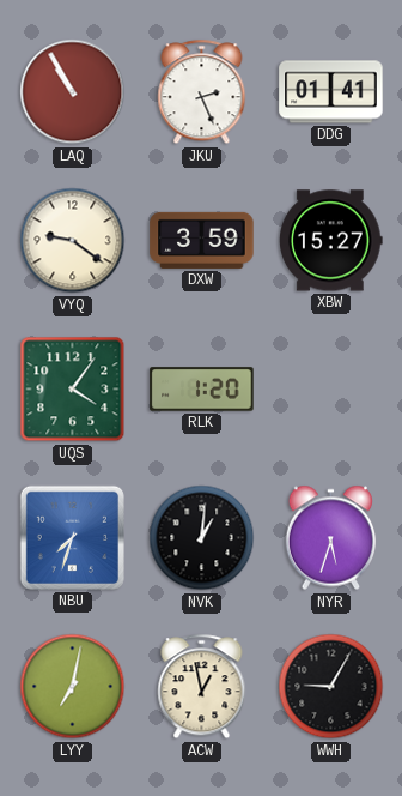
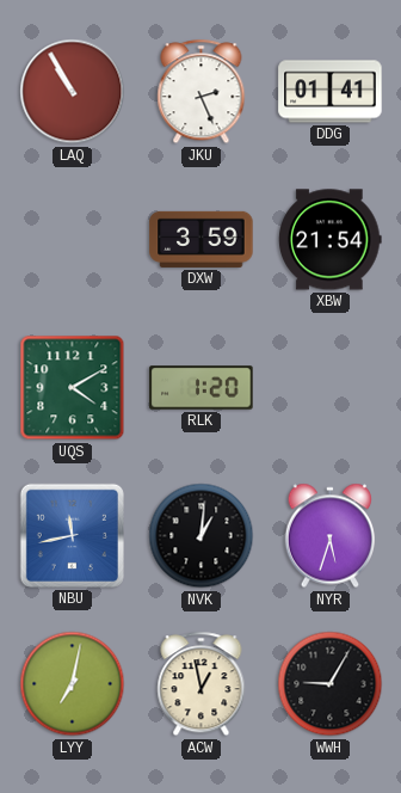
VYQ: 9:21 -> none (73, 241)
XBW: 15:27 -> 21:54 (331, 240)
UQS: 4:06 -> 4:10 (73, 388)
NBU: 7:33 -> 11:43 (72, 535)
